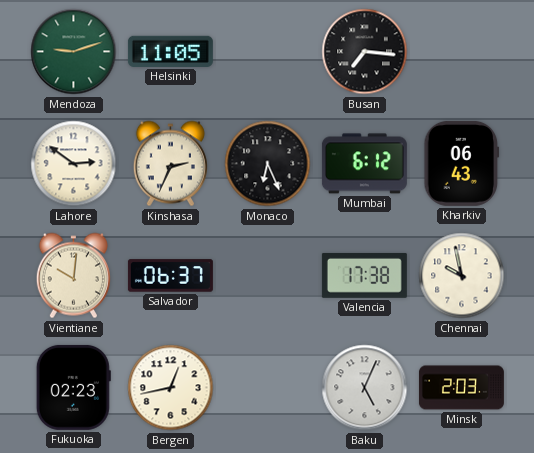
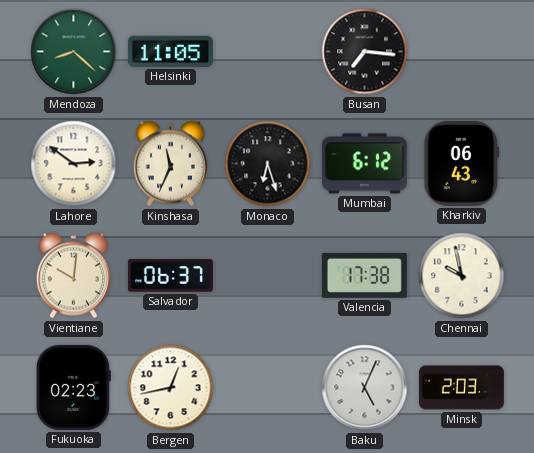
Mendoza: 9:12 -> 8:22 (74, 52)
Kinshasa: 2:34 -> 11:34 (170, 164)
Monaco: 6:26 -> 6:27 (268, 164)
